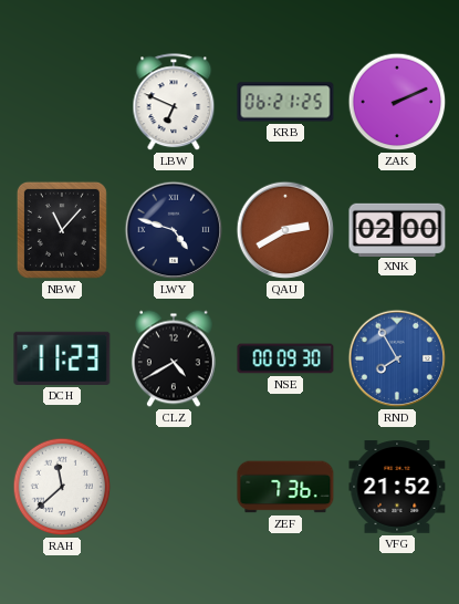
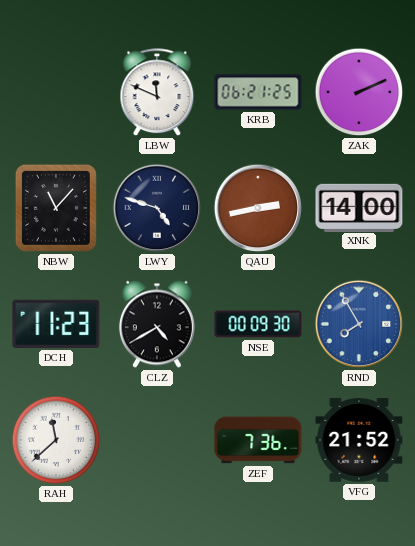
LBW: 6:49 -> 11:49 (157, 93)
QAU: 2:40 -> 2:43 (258, 208)
XNK: 02:00 -> 14:00 (359, 207)
